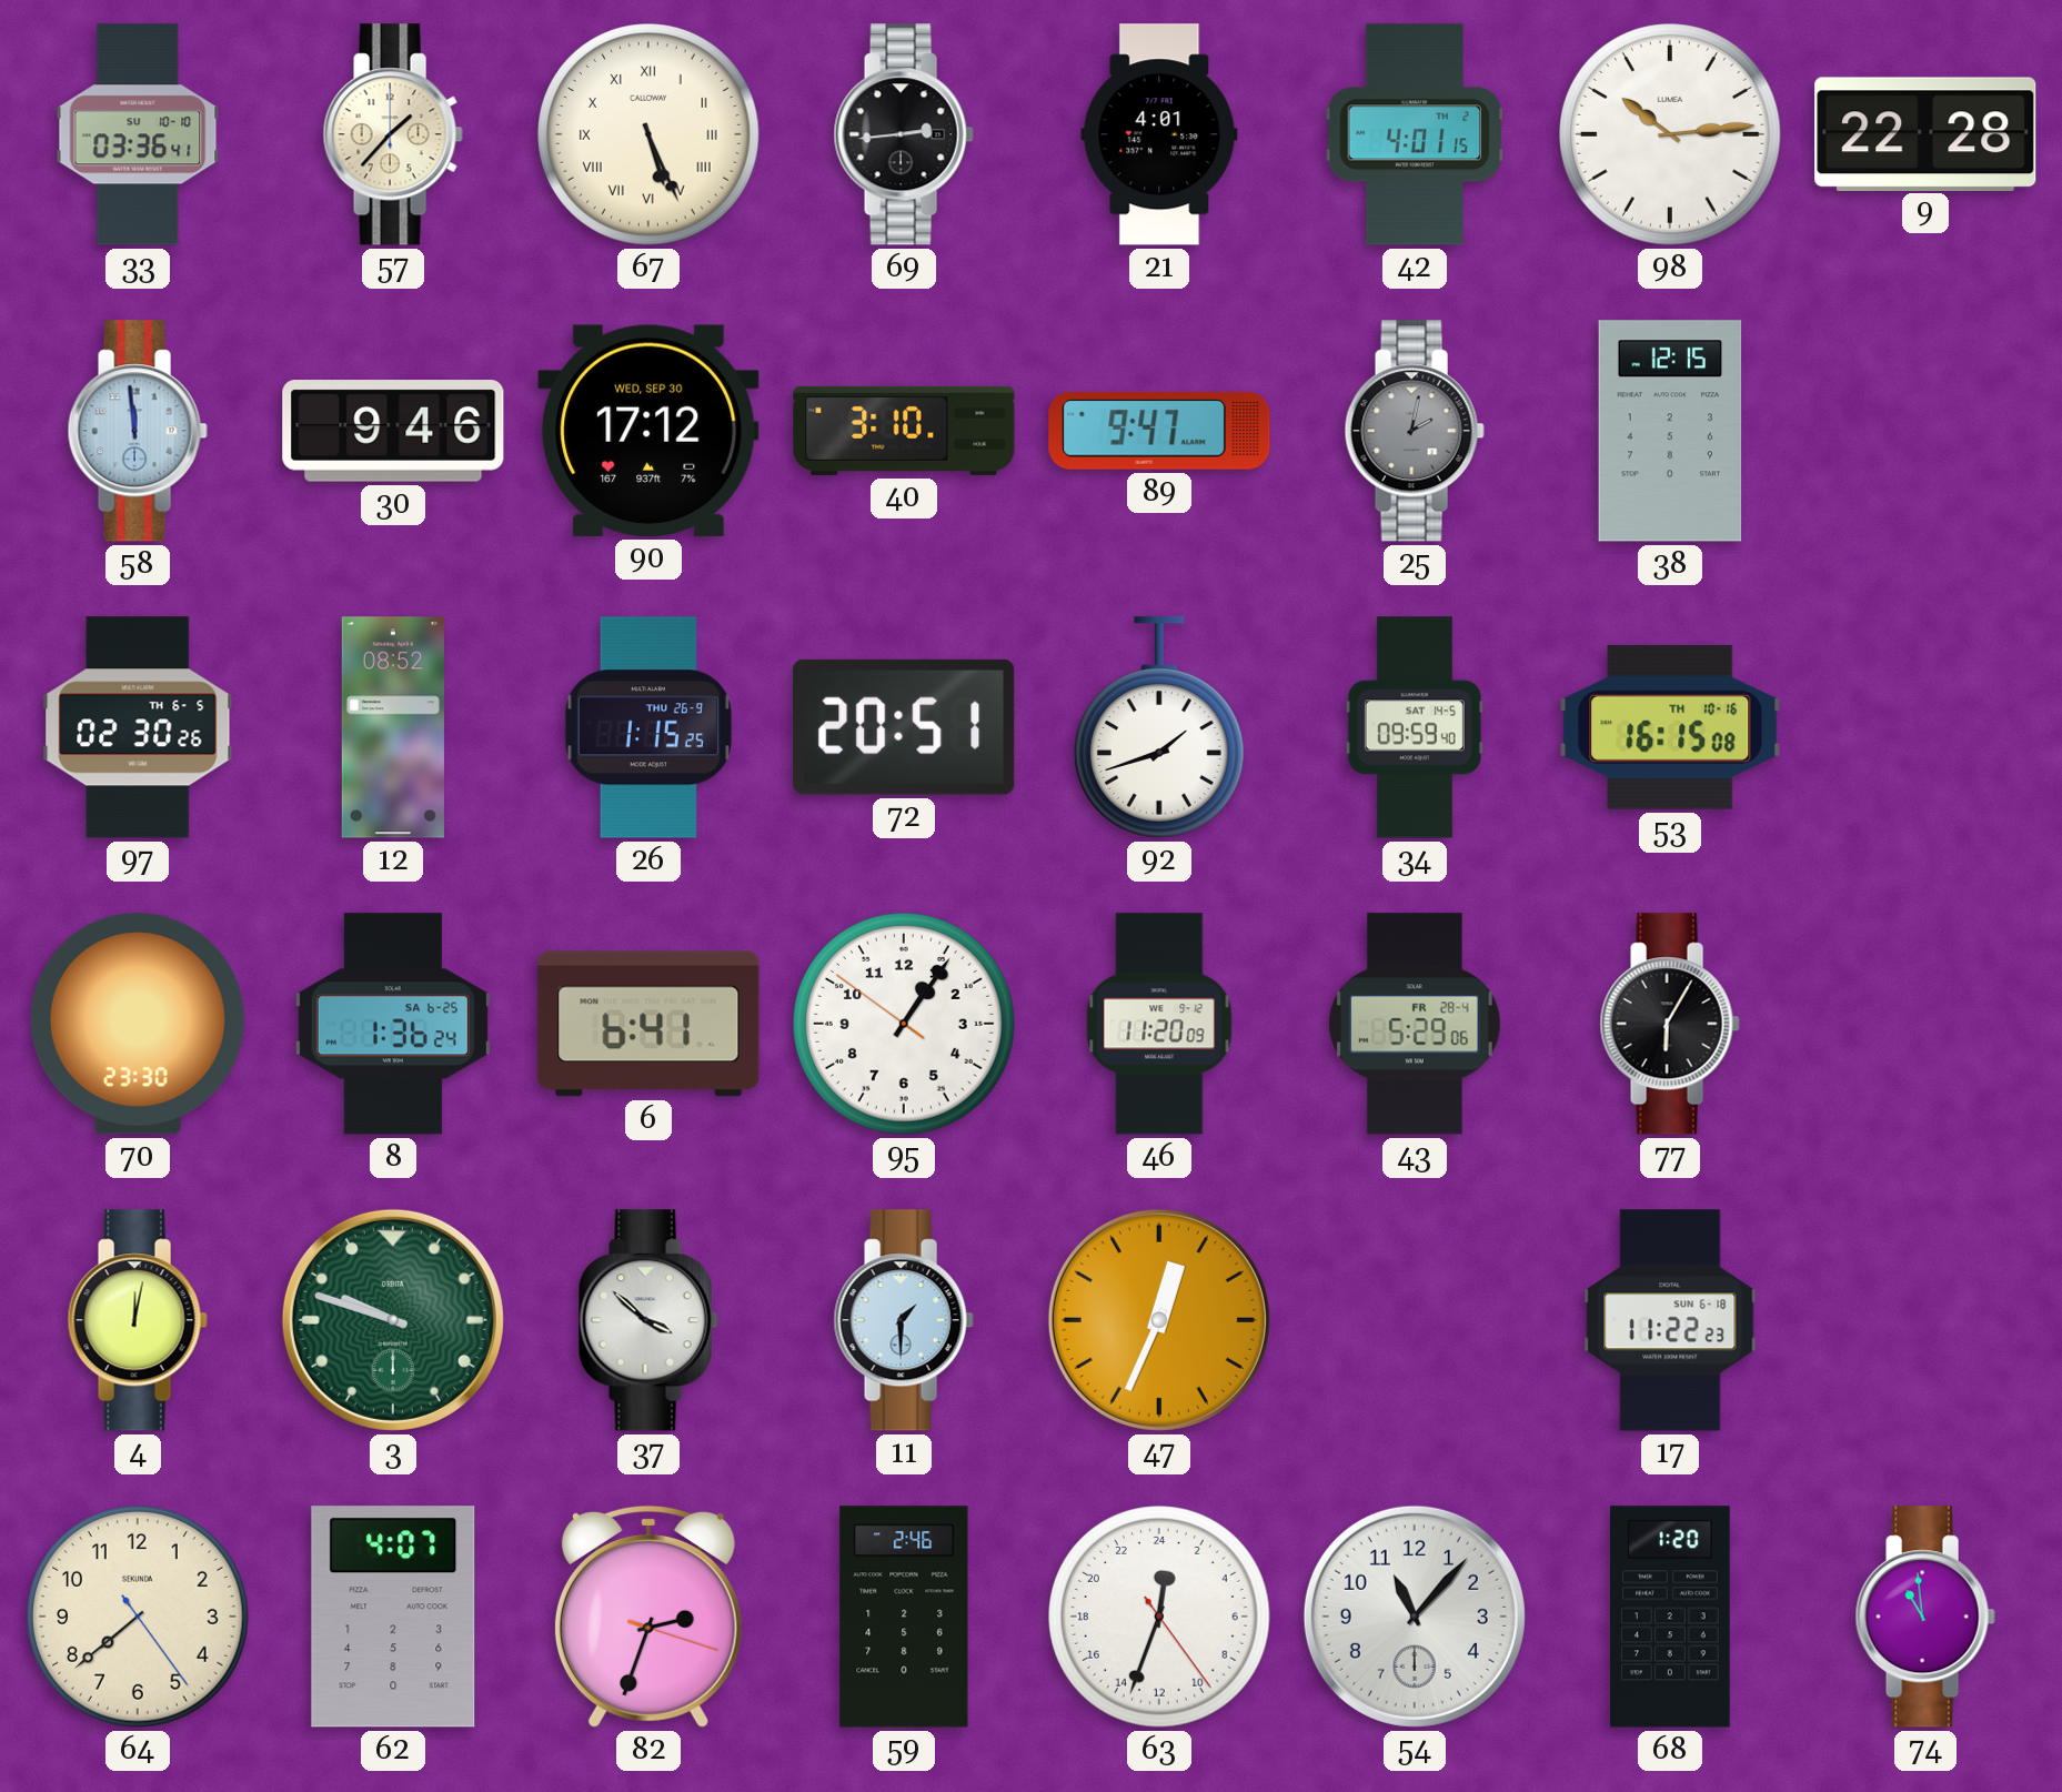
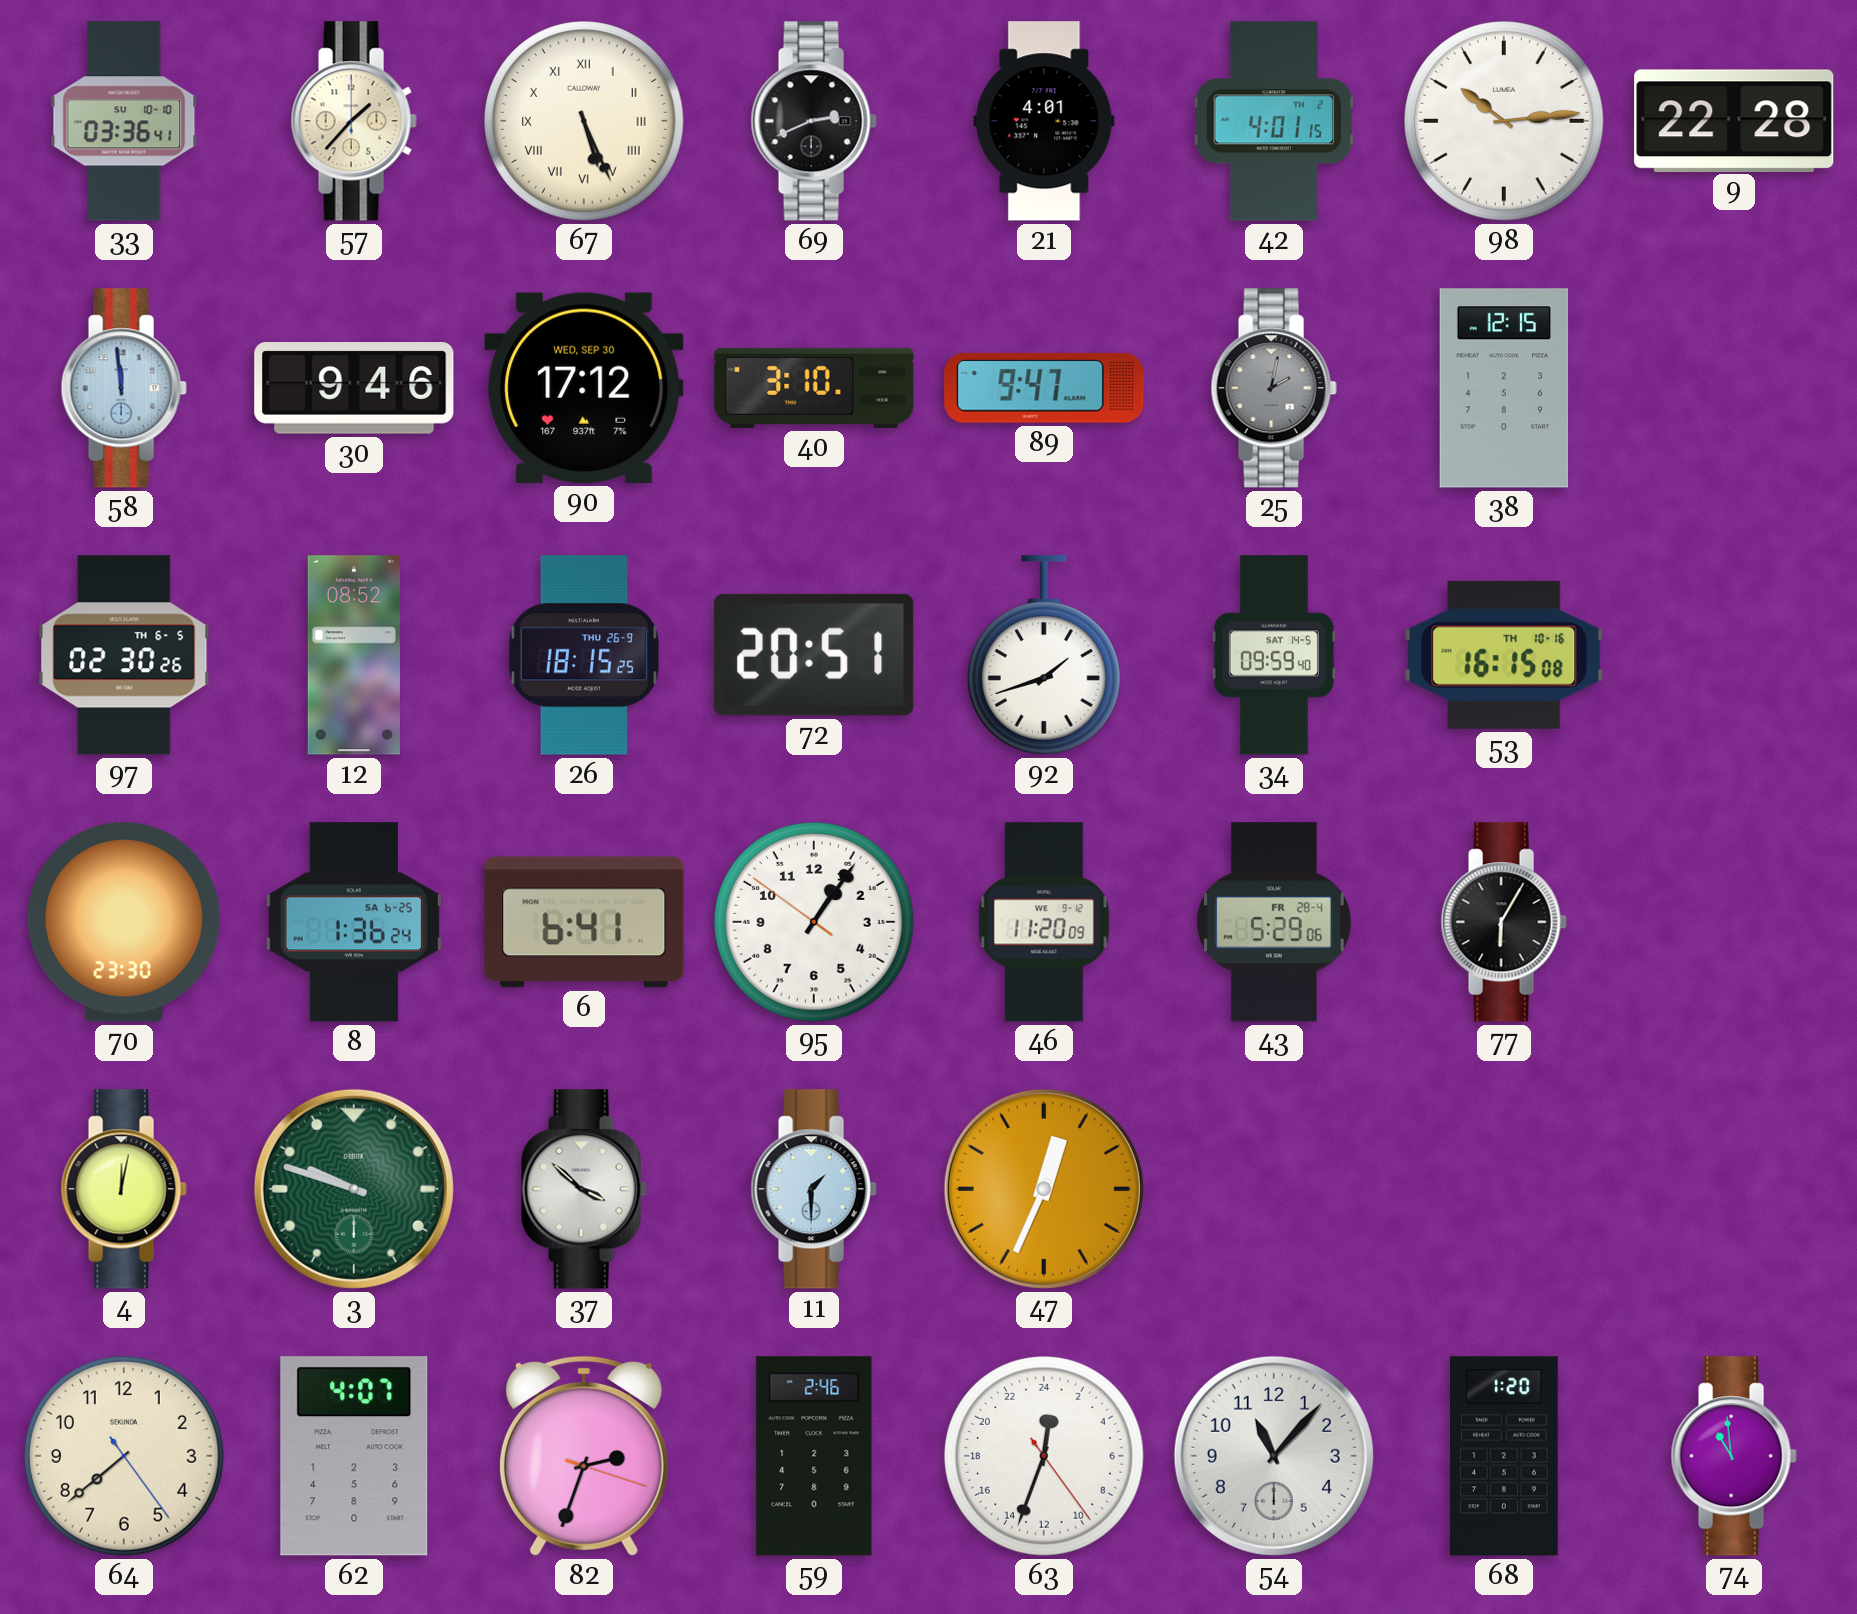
69: 2:44 -> 2:41 (814, 121)
26: 1:15 -> 18:15 (584, 655)
17: 11:22 -> none (1670, 1320)
